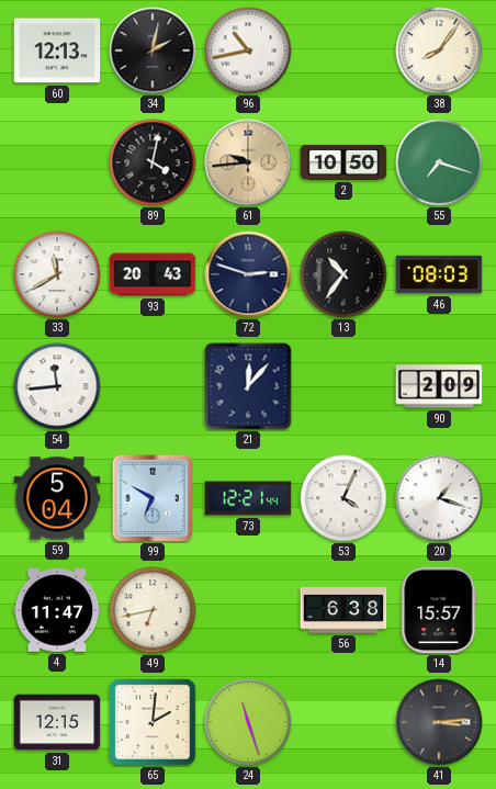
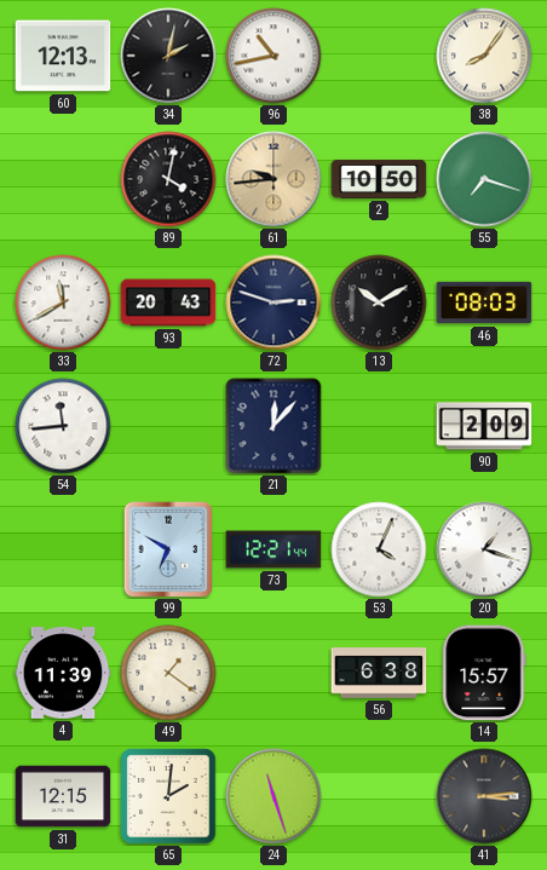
13: 10:36 -> 10:10 (379, 303)
59: 5:04 -> none (57, 498)
4: 11:47 -> 11:39 (63, 673)
49: 6:43 -> 1:21 (168, 673)
